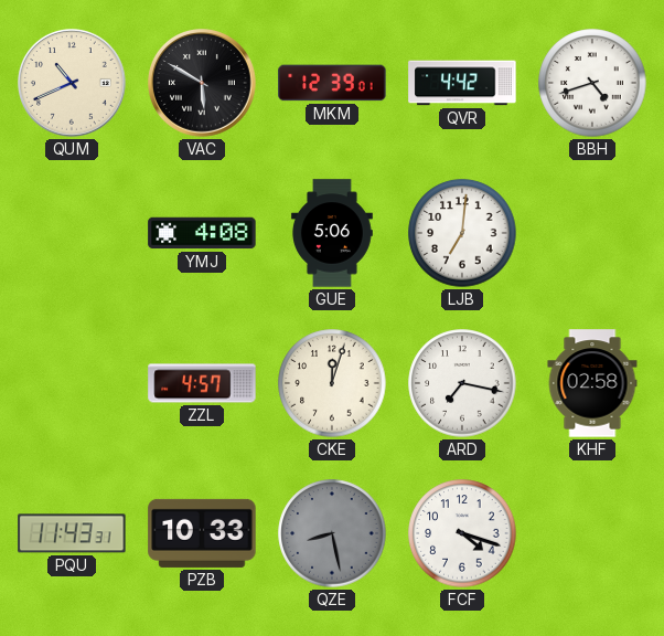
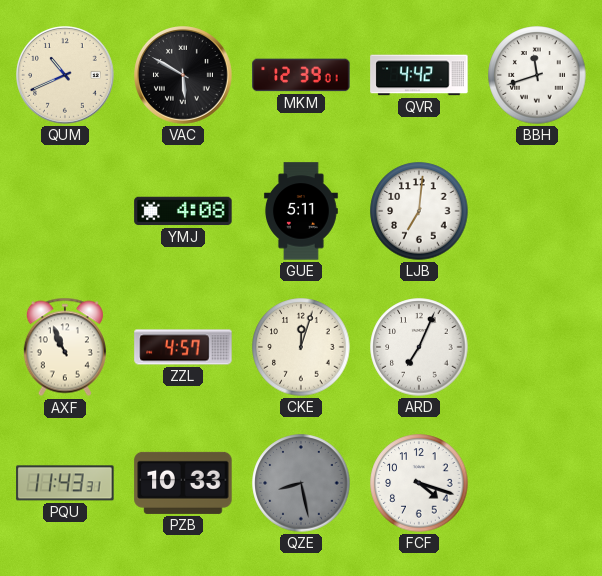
BBH: 4:42 -> 11:42 (537, 75)
GUE: 5:06 -> 5:11 (301, 211)
AXF: none -> 10:56 (65, 347)
ARD: 7:17 -> 7:04 (419, 347)
KHF: 02:58 -> none (592, 383)
